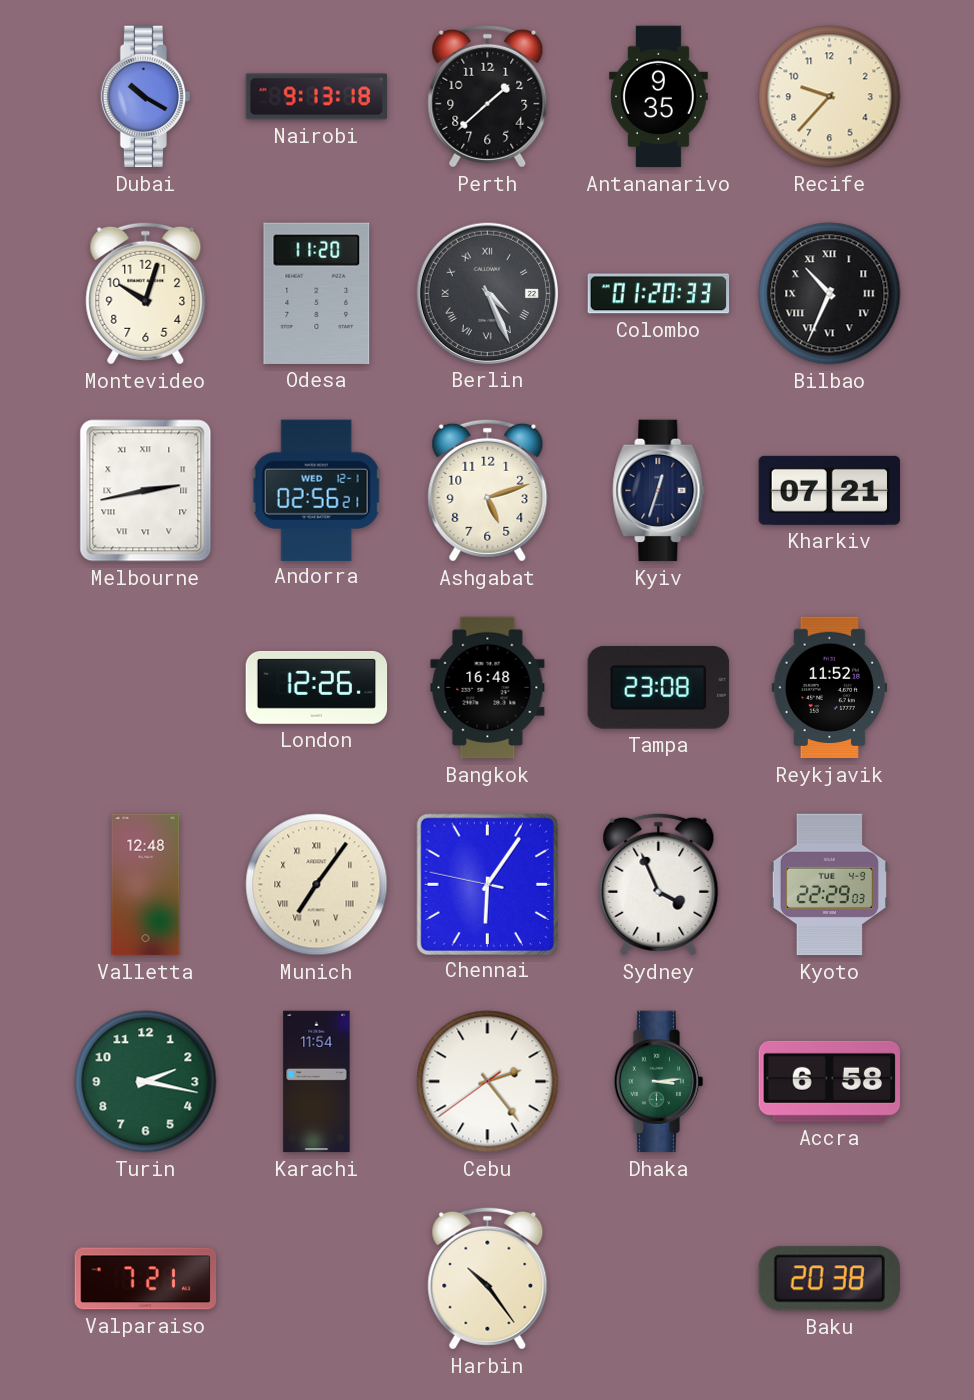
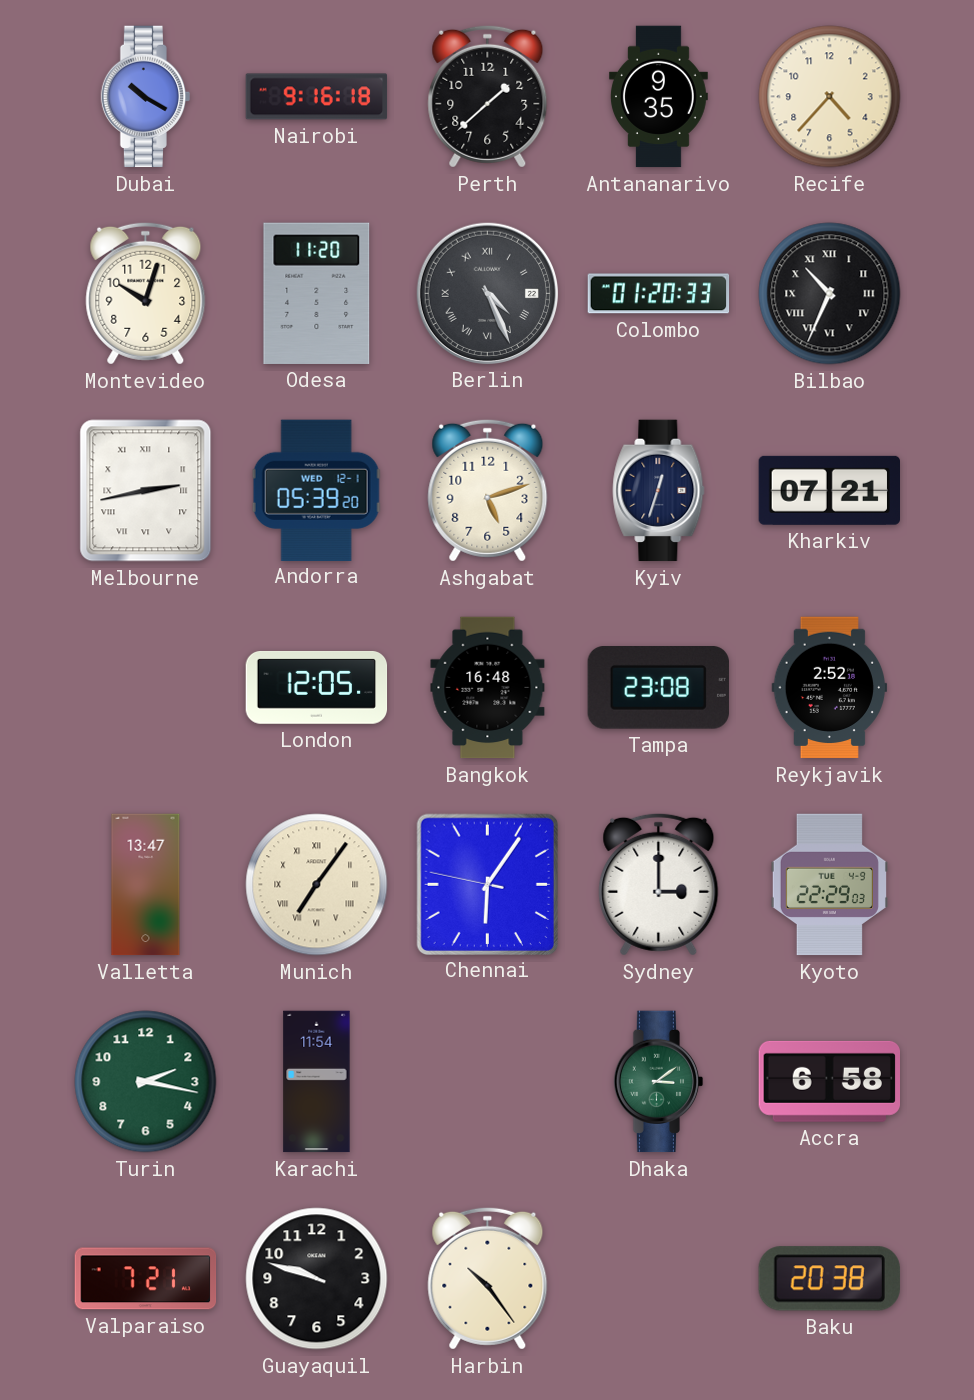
Nairobi: 9:13 -> 9:16 (317, 97)
Recife: 9:37 -> 4:37 (830, 97)
Andorra: 02:56 -> 05:39 (317, 490)
London: 12:26 -> 12:05 (317, 687)
Reykjavik: 11:52 -> 2:52 (830, 688)
Valletta: 12:48 -> 13:47 (146, 885)
Sydney: 3:56 -> 3:00 (659, 884)
Cebu: 2:23 -> none (488, 1082)
Dhaka: 3:14 -> 3:09 (659, 1082)
Guayaquil: none -> 9:48 (317, 1279)
